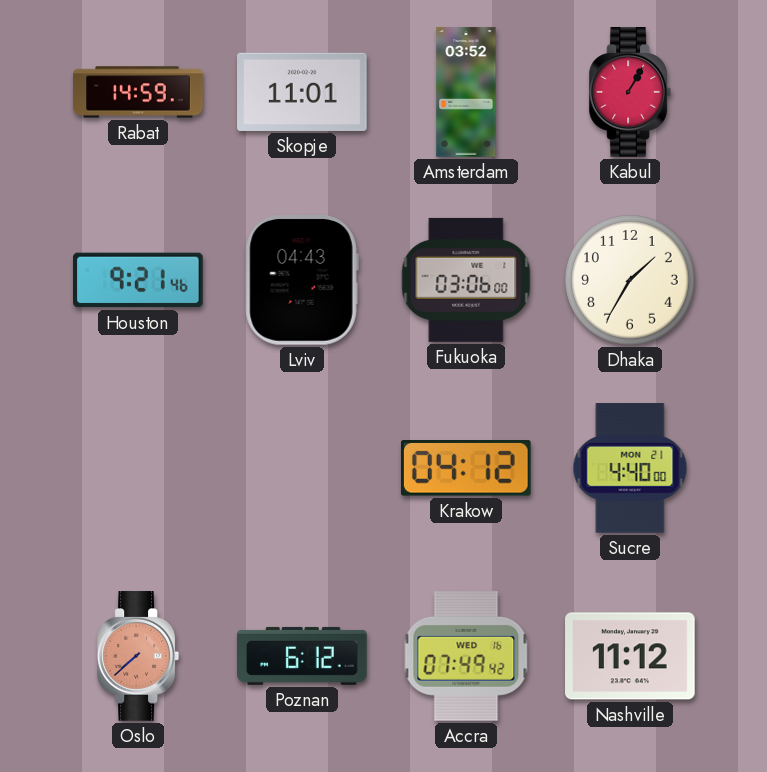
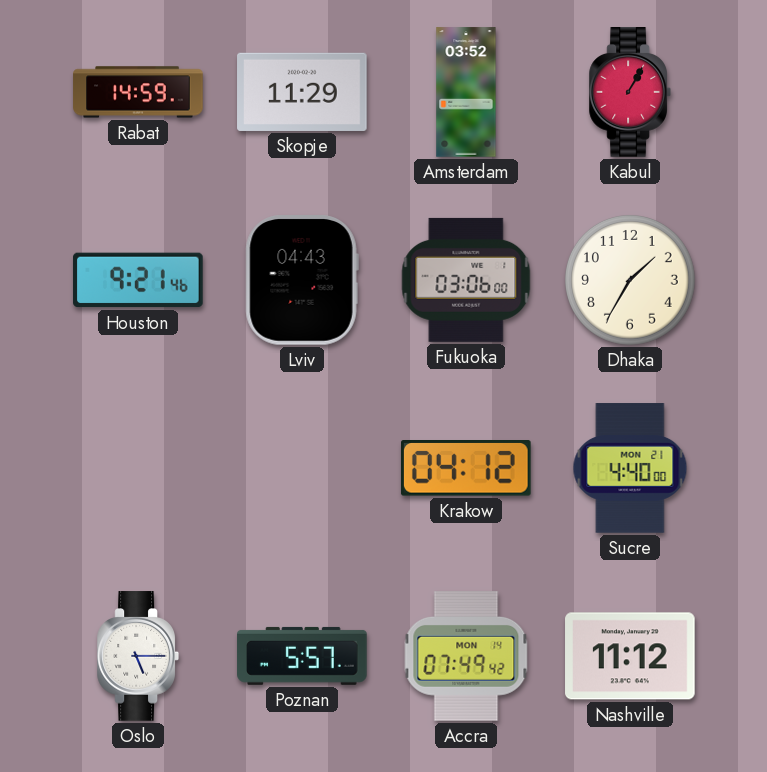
Skopje: 11:01 -> 11:29 (302, 92)
Oslo: 7:38 -> 5:15 (137, 656)
Oslo dial: salmon -> white (137, 656)
Poznan: 6:12 -> 5:57 (302, 656)
Accra date: WED 16 -> MON 14 (466, 656)
